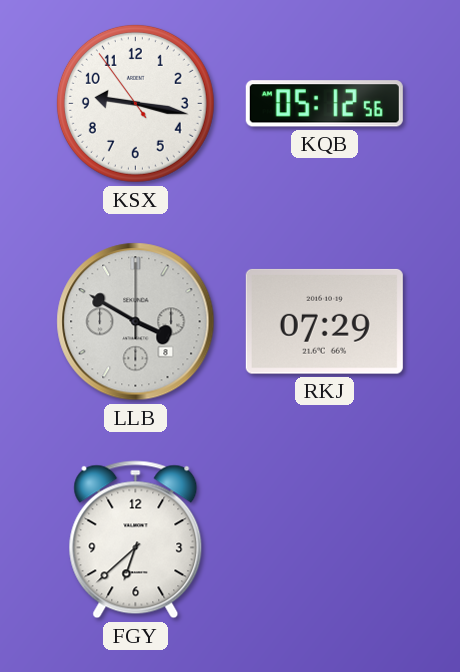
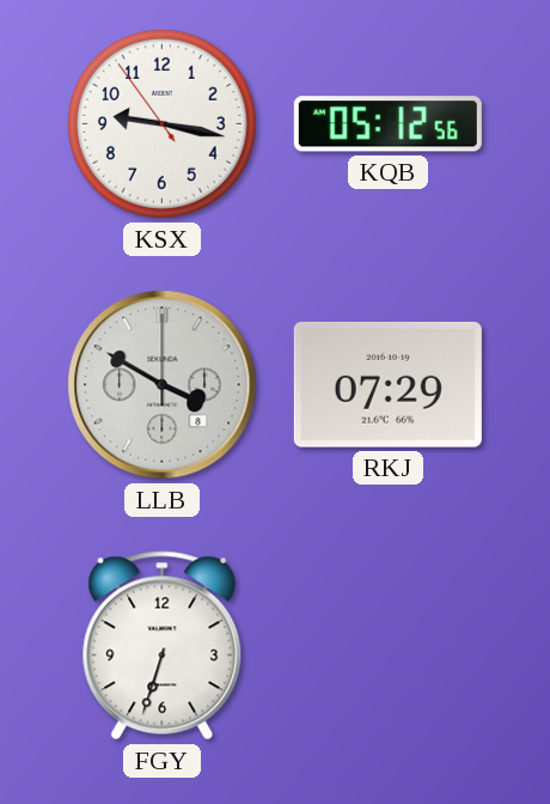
FGY: 6:38 -> 6:33 (163, 646)
